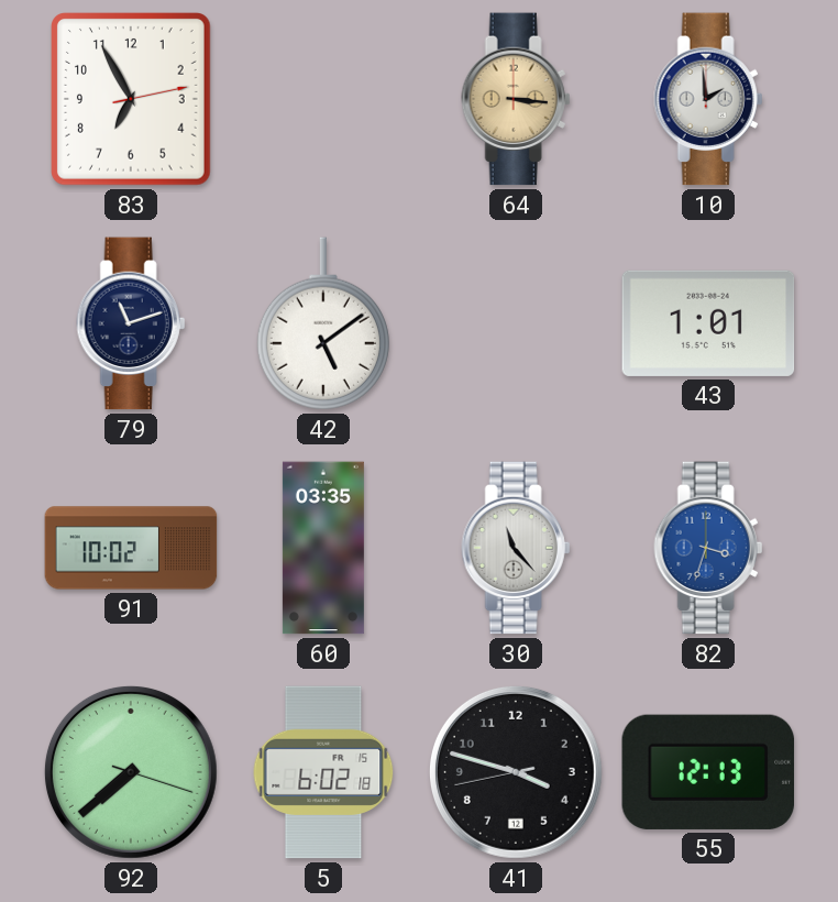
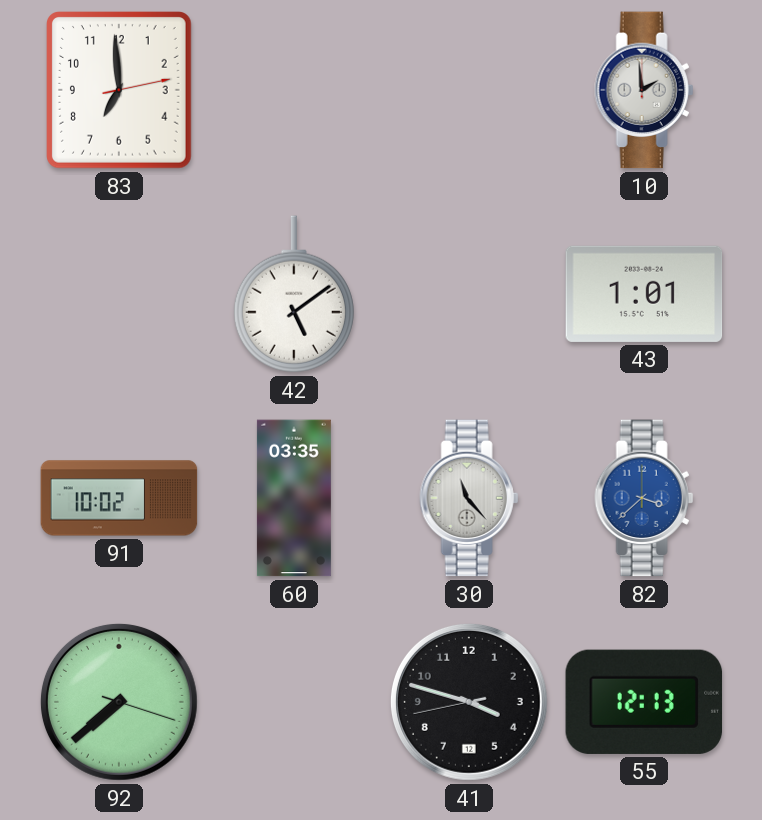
83: 6:55 -> 6:59 (120, 91)
64: 3:16 -> none (516, 99)
79: 11:12 -> none (131, 323)
82: 3:33 -> 3:38 (644, 498)
5: 6:02 -> none (323, 772)
